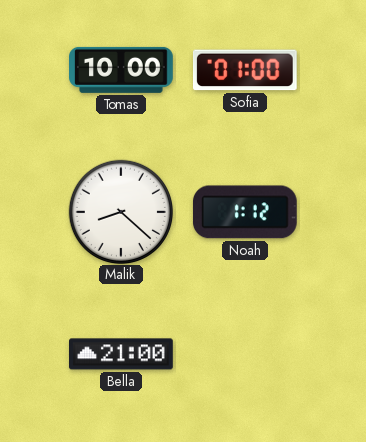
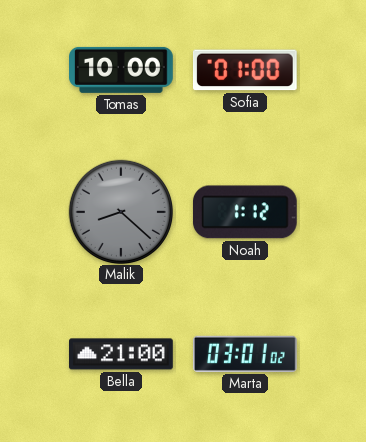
Malik dial: white -> grey (120, 211)
Marta: none -> 03:01 (246, 354)
